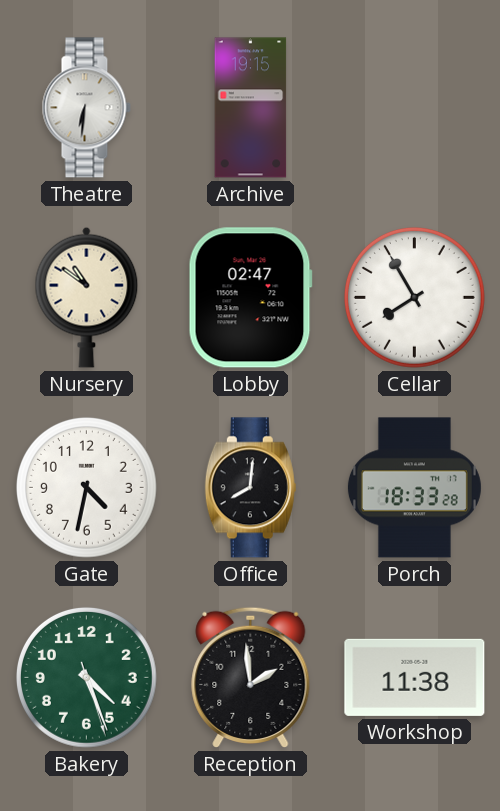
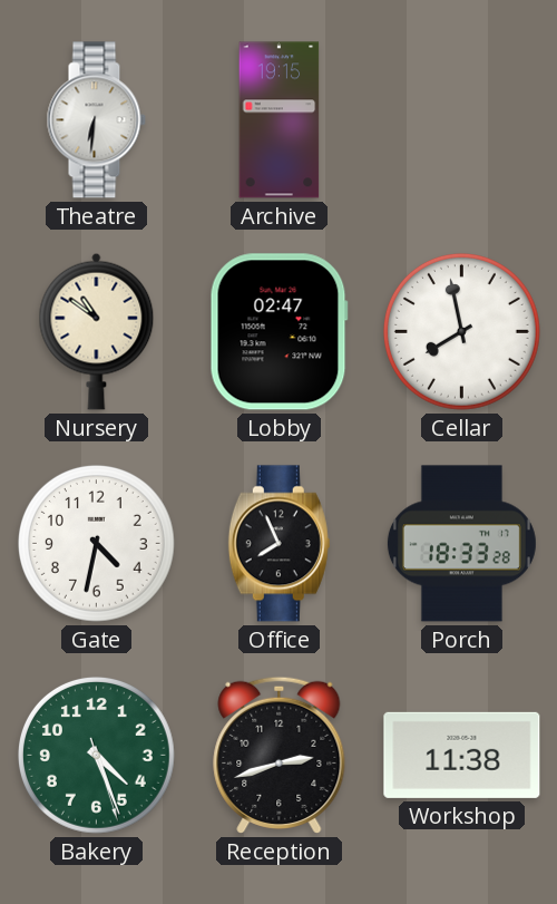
Cellar: 7:55 -> 7:58 (461, 331)
Office: 8:01 -> 7:56 (278, 544)
Reception: 1:59 -> 2:42 (280, 755)
